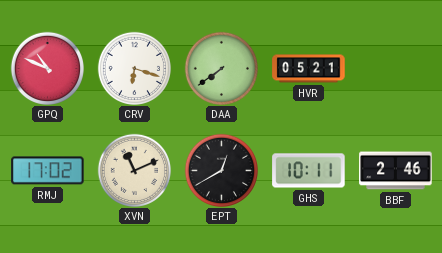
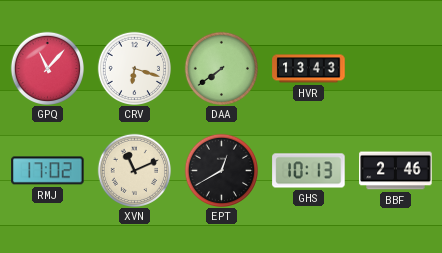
GPQ: 10:49 -> 11:07 (47, 68)
HVR: 05:21 -> 13:43 (309, 69)
GHS: 10:11 -> 10:13 (309, 171)
